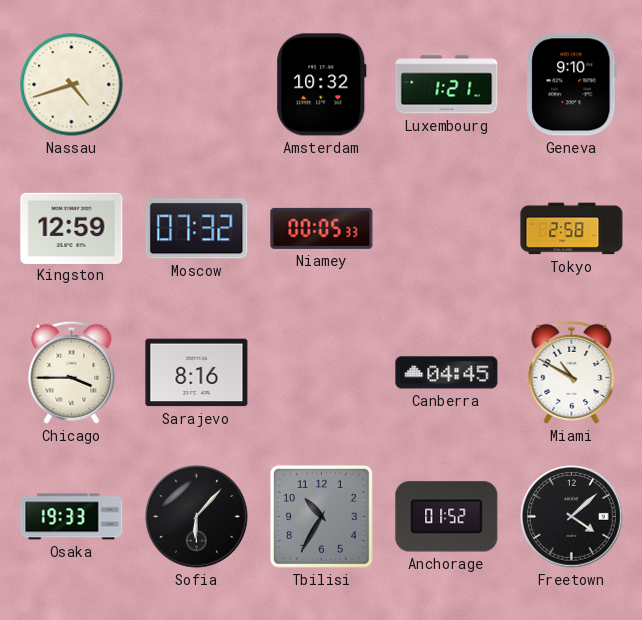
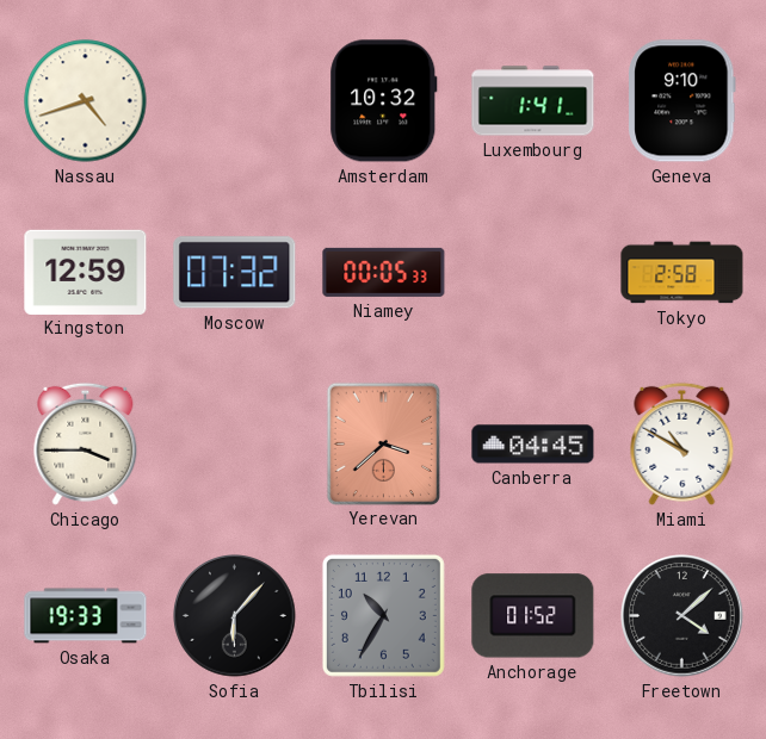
Luxembourg: 1:21 -> 1:41 (533, 101)
Sarajevo: 8:16 -> none (197, 373)
Yerevan: none -> 3:38 (383, 443)
